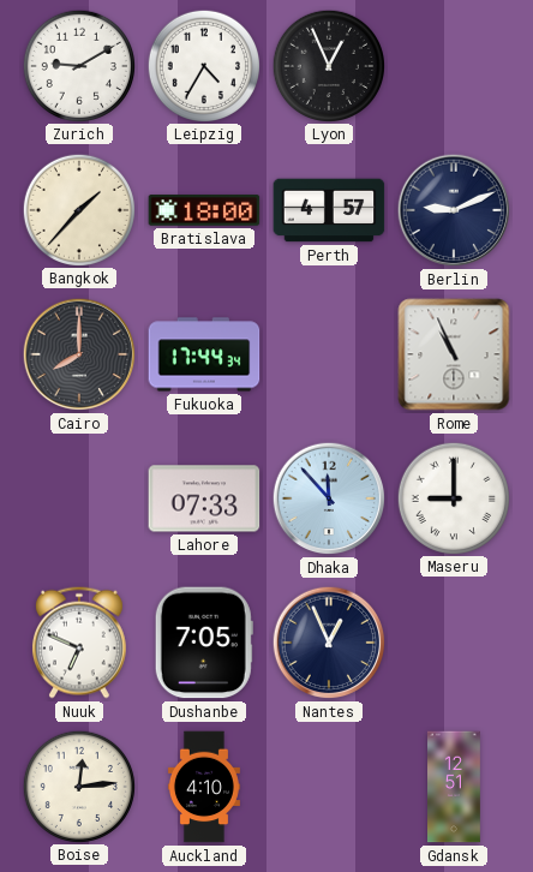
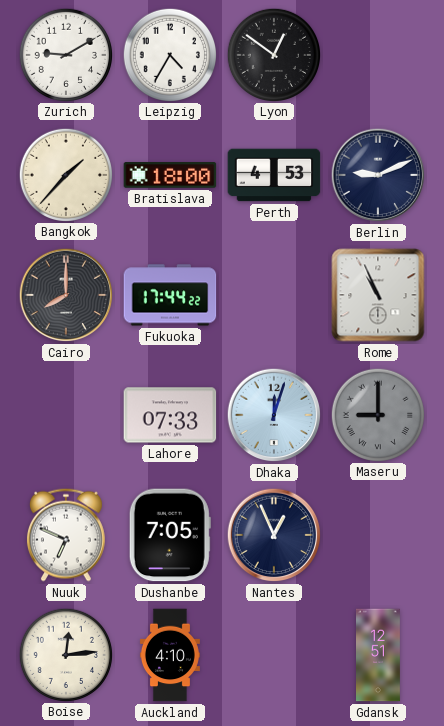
Lyon: 12:56 -> 12:51 (273, 54)
Perth: 4:57 -> 4:53 (274, 175)
Fukuoka: 17:44:34 -> 17:44:22 (170, 295)
Dhaka: 11:53 -> 12:03 (274, 415)
Maseru dial: white -> grey (377, 414)
